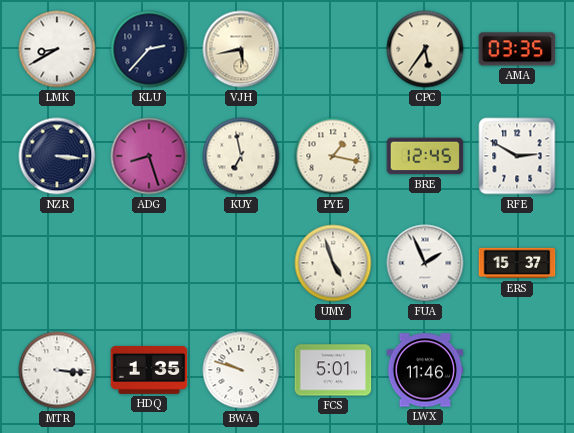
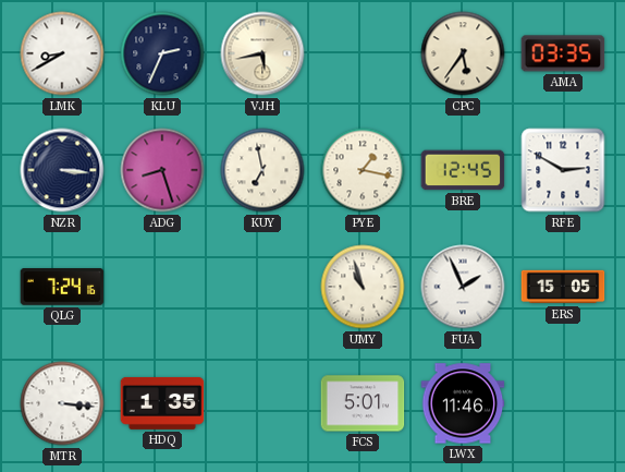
KLU: 2:37 -> 2:34 (162, 53)
QLG: none -> 7:24 (62, 287)
UMY: 4:57 -> 10:57 (363, 287)
ERS: 15:37 -> 15:05 (563, 287)
BWA: 9:48 -> none (241, 370)
